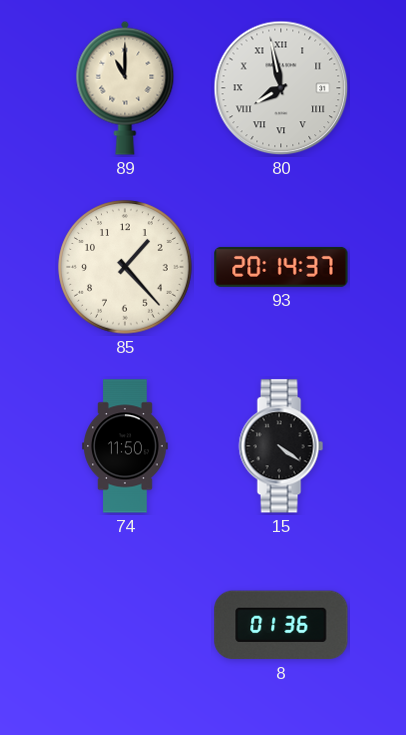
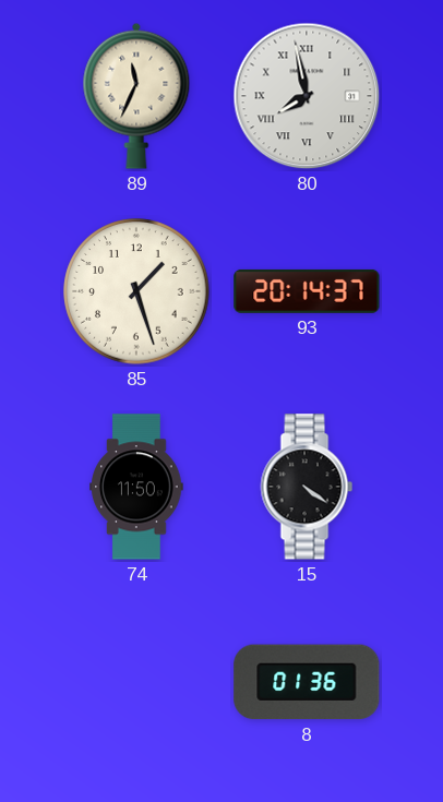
89: 11:00 -> 11:34 (136, 96)
85: 1:23 -> 1:27 (136, 291)
